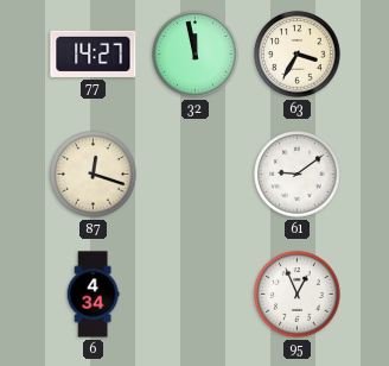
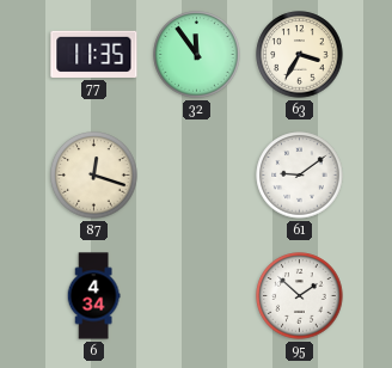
77: 14:27 -> 11:35 (94, 54)
32: 11:58 -> 11:54 (197, 55)
95: 12:56 -> 1:52 (300, 296)
